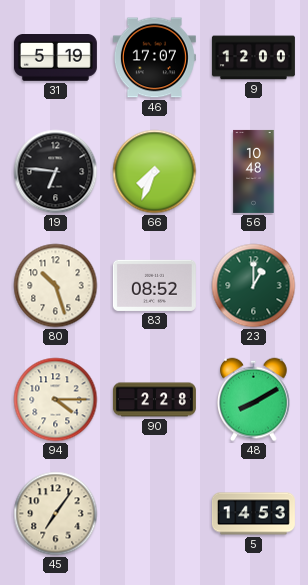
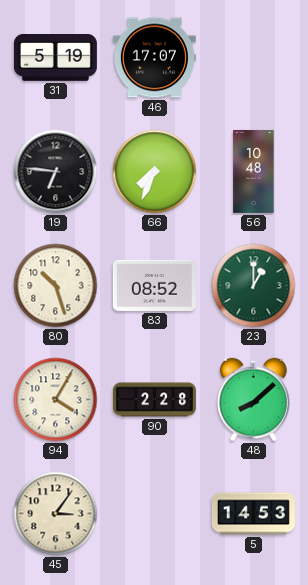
9: 12:00 -> none (253, 58)
94: 4:15 -> 4:05 (56, 400)
48: 8:10 -> 8:08 (254, 400)
45: 7:06 -> 3:06 (56, 514)
